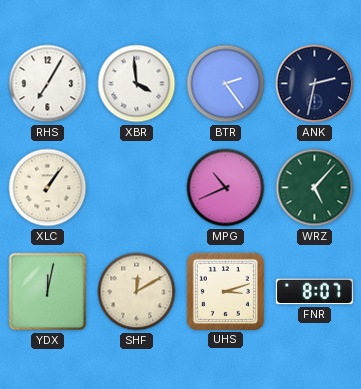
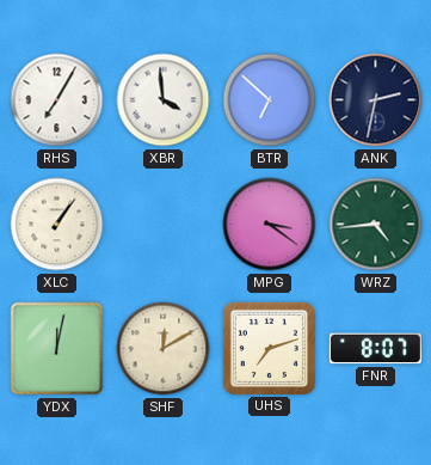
BTR: 2:24 -> 6:52 (270, 100)
MPG: 10:41 -> 3:21 (270, 225)
WRZ: 5:07 -> 4:44 (376, 225)
UHS: 3:12 -> 7:12 (269, 348)
